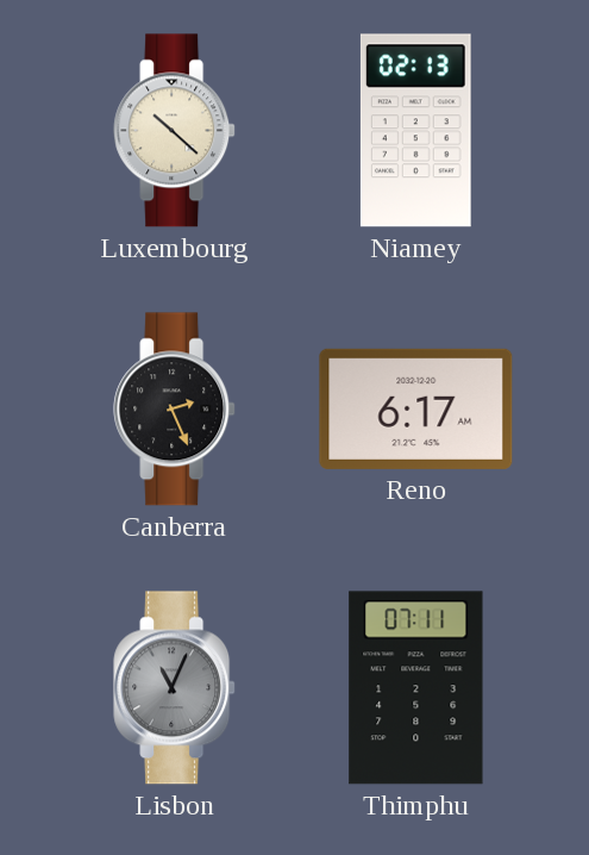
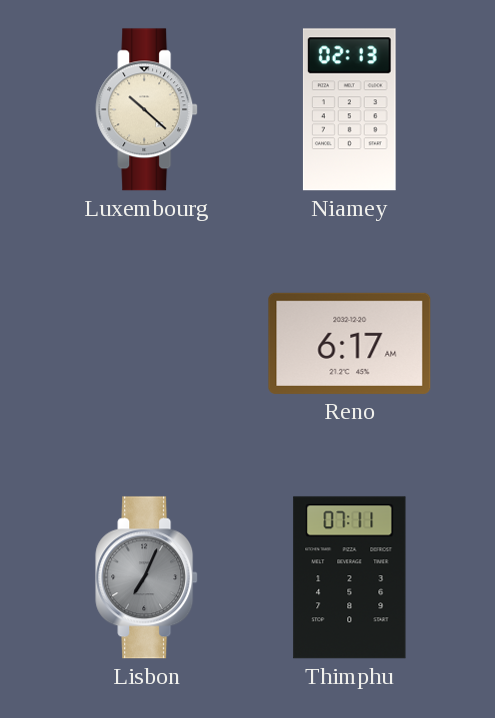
Canberra: 2:26 -> none (175, 410)
Lisbon: 11:04 -> 7:04 (147, 578)
